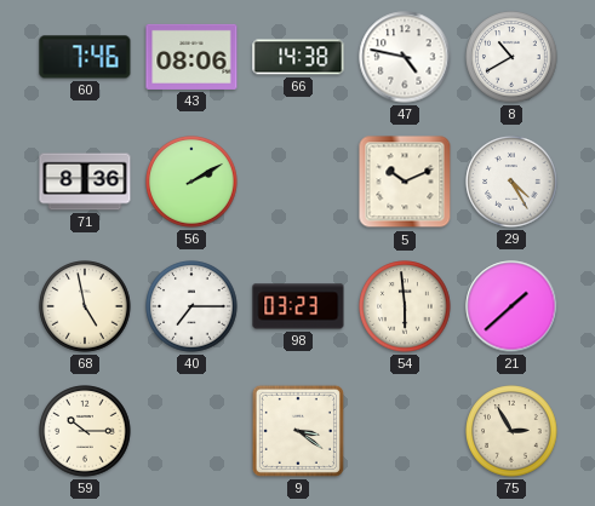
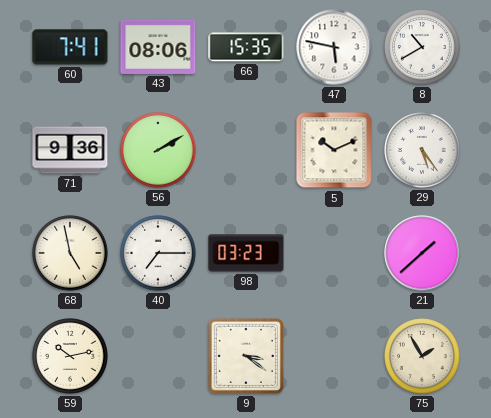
60: 7:46 -> 7:41 (70, 47)
66: 14:38 -> 15:35 (246, 47)
47: 4:47 -> 5:47 (334, 47)
71: 8:36 -> 9:36 (70, 150)
29: 4:25 -> 5:24 (422, 150)
54: 5:59 -> none (405, 306)
59: 10:15 -> 10:13 (70, 356)
75: 2:55 -> 1:55 (422, 356)
